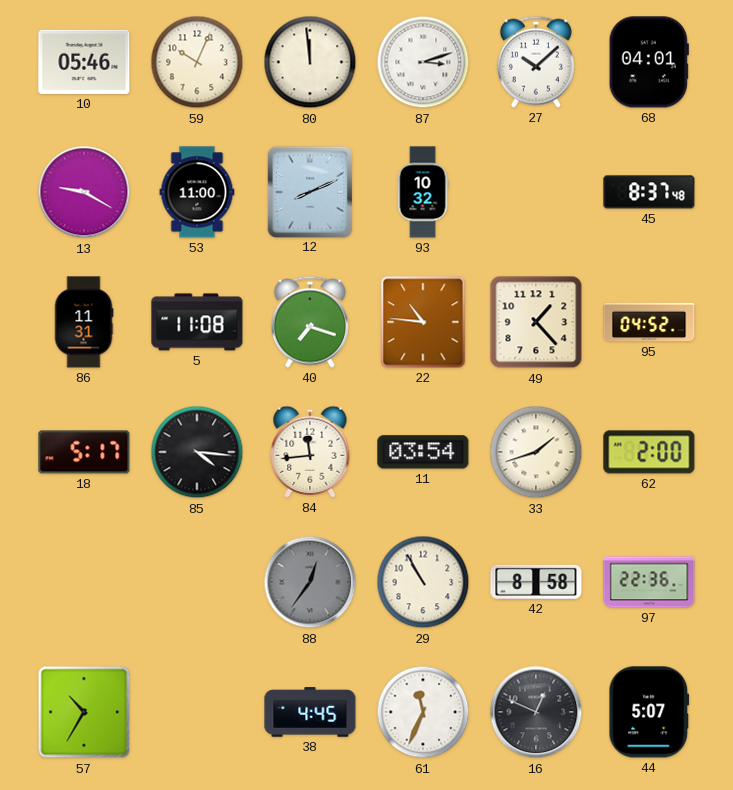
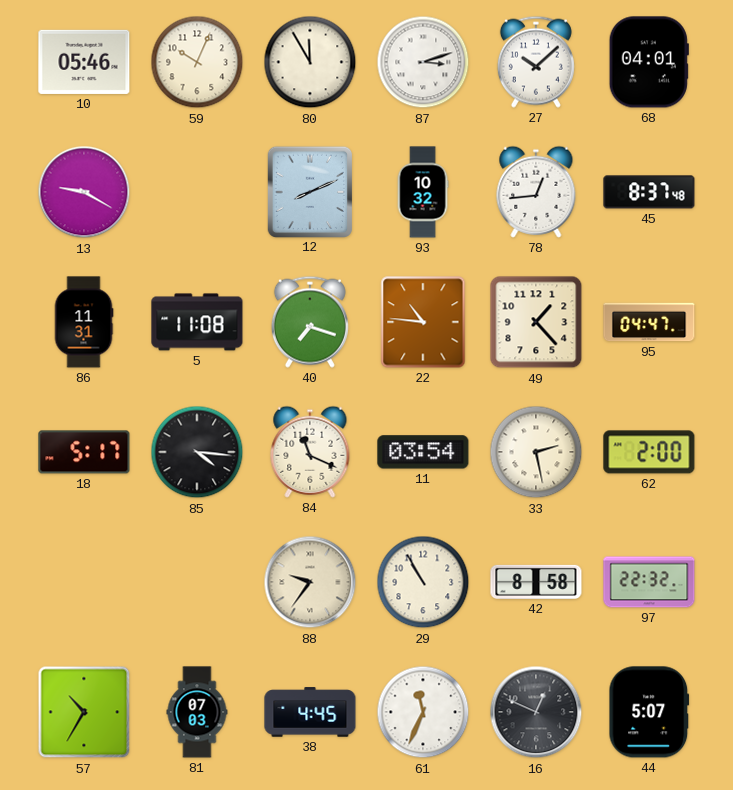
80: 11:59 -> 11:55 (310, 62)
53: 11:00 -> none (197, 192)
78: none -> 12:44 (536, 192)
95: 04:52 -> 04:47 (649, 322)
84: 11:44 -> 11:19 (310, 452)
33: 1:42 -> 2:28 (536, 452)
88: 12:36 -> 9:36 (310, 582)
88 dial: grey -> cream (310, 582)
97: 22:36 -> 22:32 (649, 582)
81: none -> 07:03 (197, 712)
